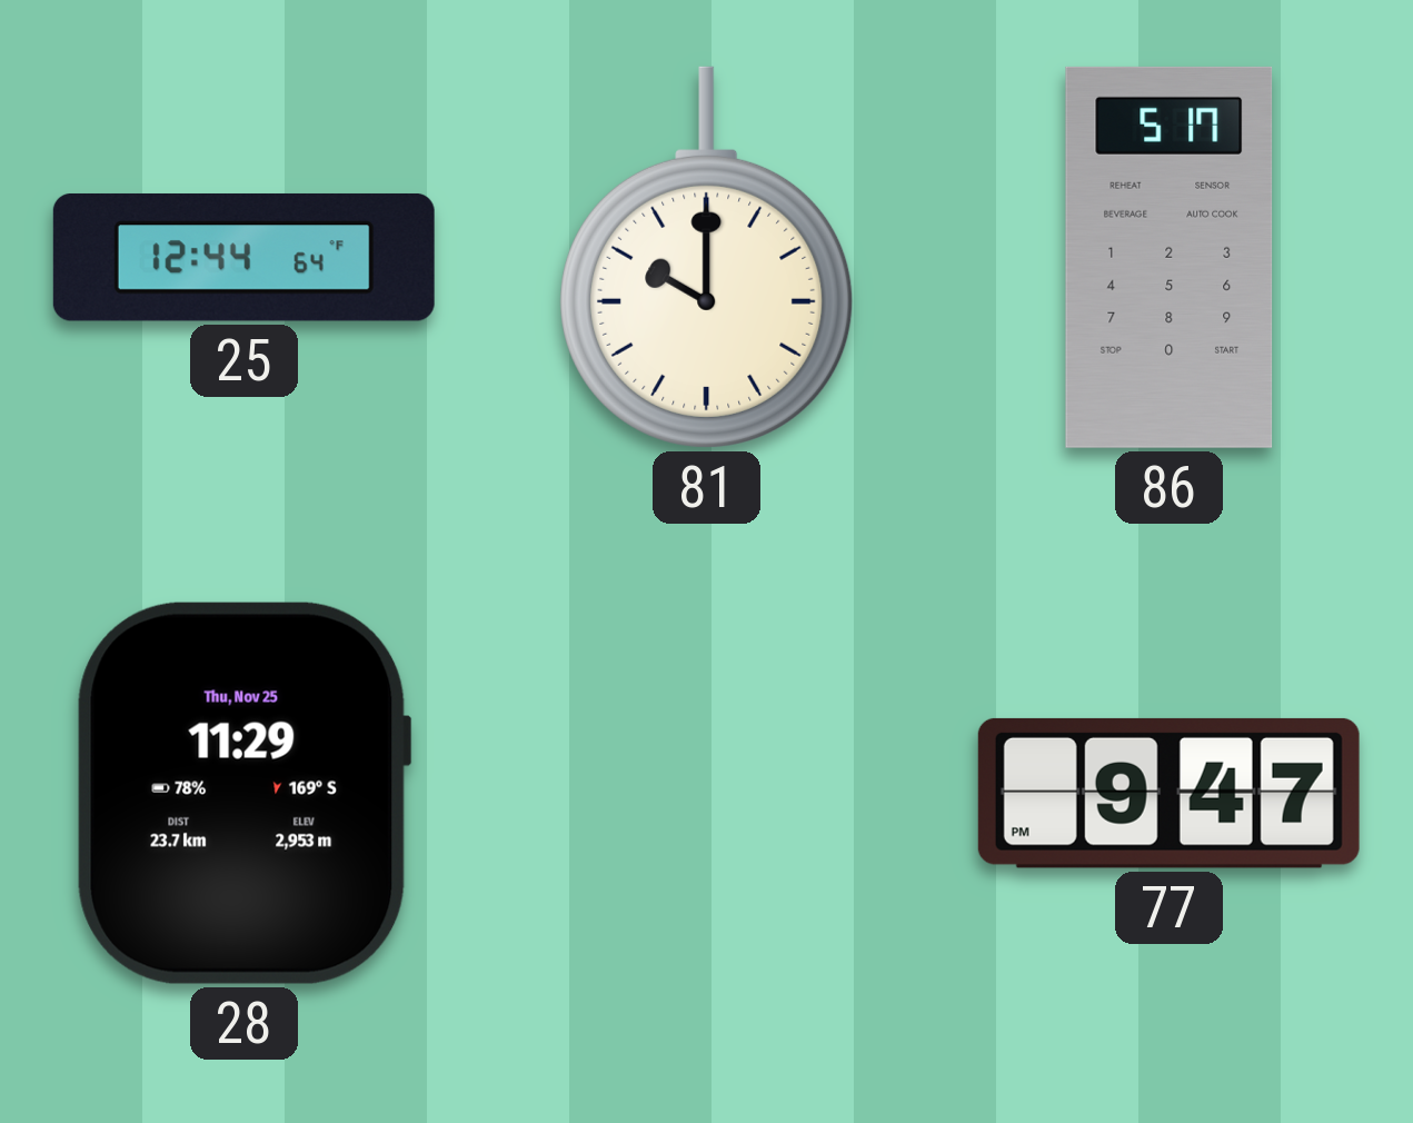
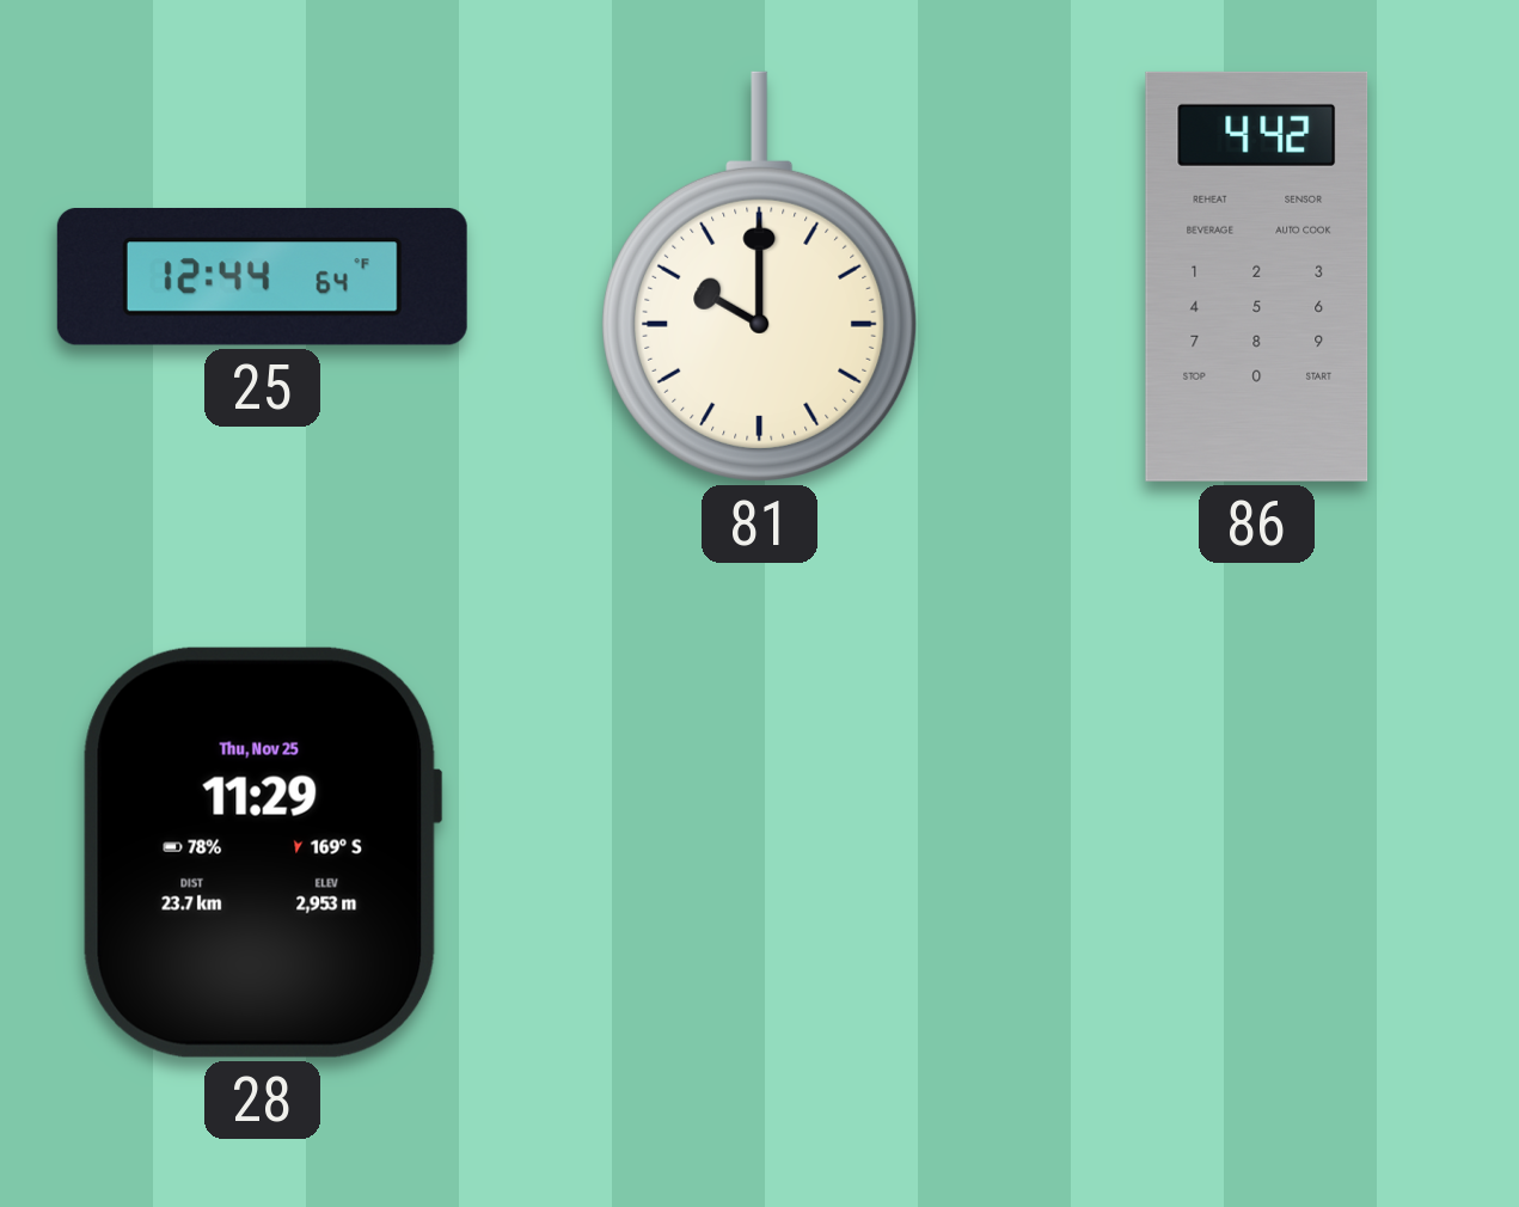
86: 5:17 -> 4:42 (1257, 276)
77: 9:47 -> none (1168, 793)
